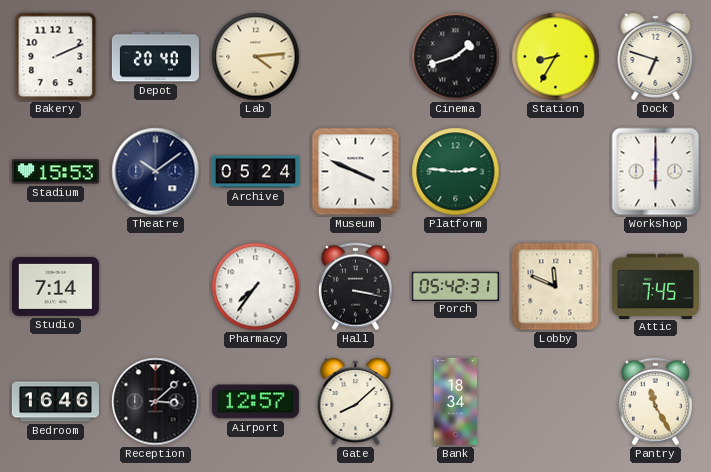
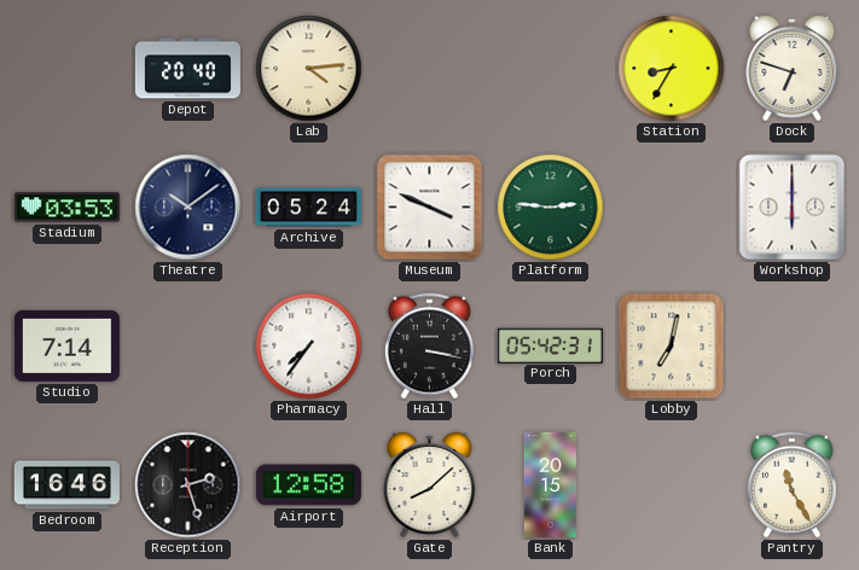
Bakery: 2:11 -> none (56, 57)
Cinema: 1:42 -> none (456, 57)
Stadium: 15:53 -> 03:53 (66, 208)
Lobby: 11:49 -> 7:02 (672, 347)
Attic: 7:45 -> none (655, 286)
Reception: 3:08 -> 2:27 (188, 485)
Airport: 12:57 -> 12:58 (308, 485)
Bank: 18:34 -> 20:15 (550, 484)
